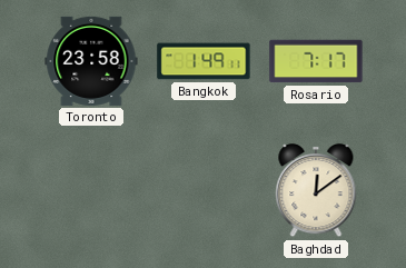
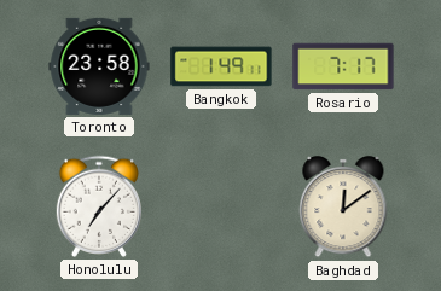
Honolulu: none -> 7:07 (98, 206)
